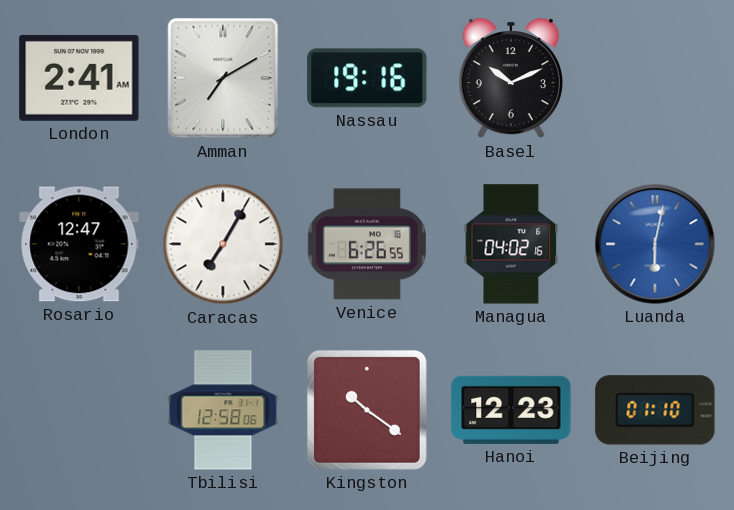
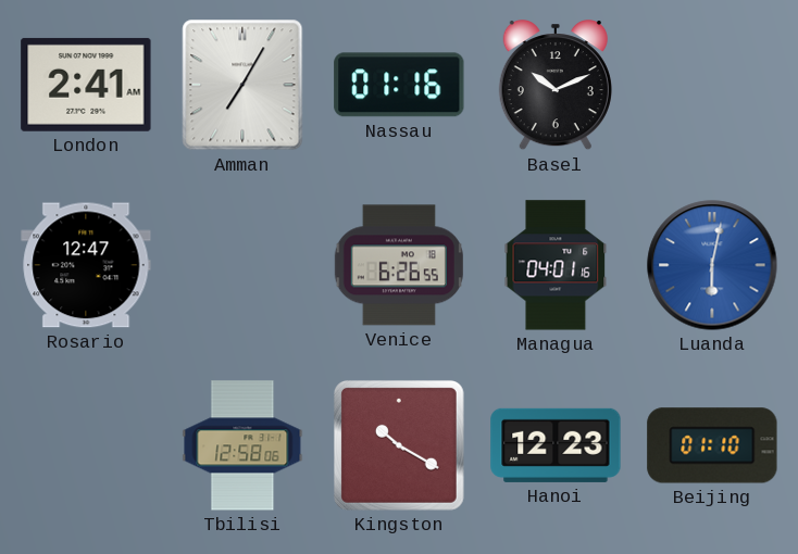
Amman: 7:10 -> 7:05 (242, 85)
Nassau: 19:16 -> 01:16 (399, 85)
Caracas: 7:05 -> none (223, 244)
Managua: 04:02 -> 04:01 (556, 265)
Kingston: 10:21 -> 10:20 (399, 445)
